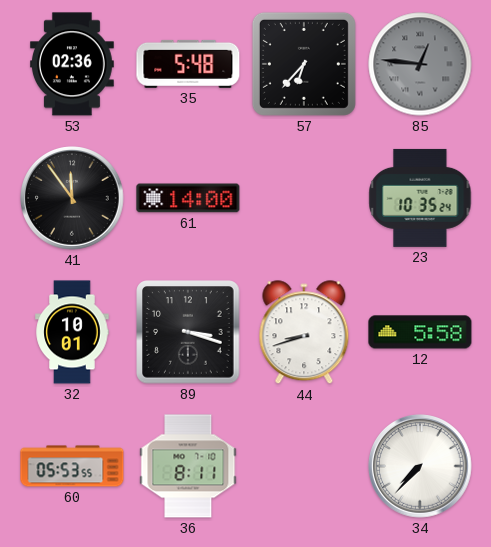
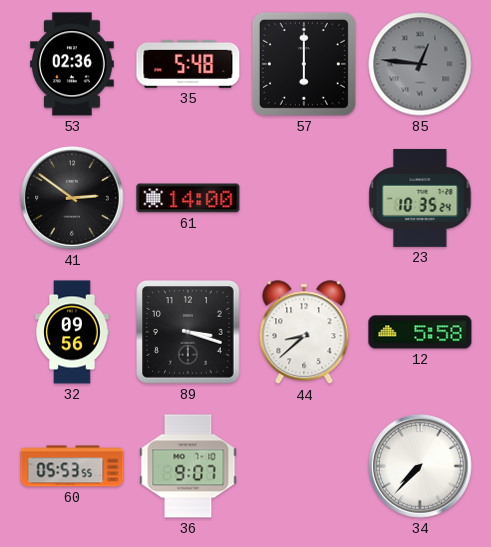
57: 6:37 -> 6:00 (304, 64)
41: 11:54 -> 2:51 (72, 198)
32: 10:01 -> 09:56 (72, 332)
44: 8:42 -> 8:38 (304, 333)
36: 8:11 -> 9:07 (188, 466)
